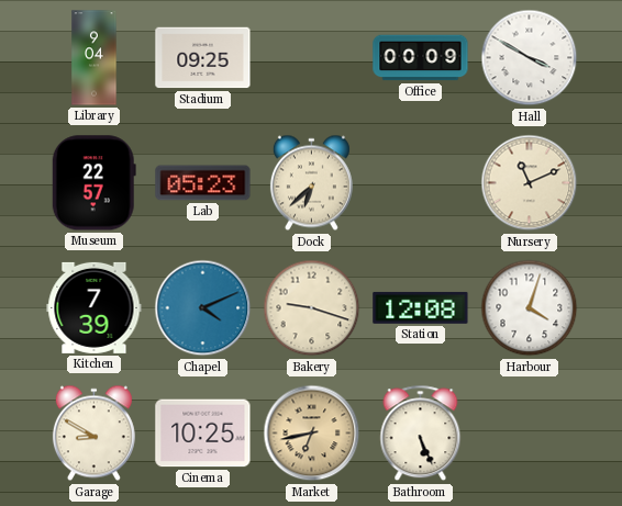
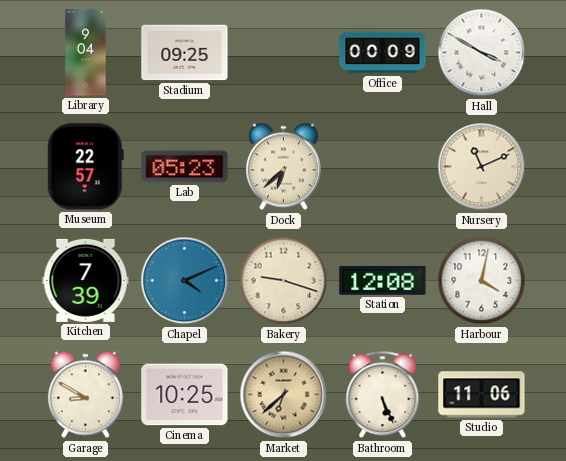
Harbour: 4:03 -> 4:02 (482, 281)
Market: 6:43 -> 6:38 (284, 395)
Studio: none -> 11:06 (482, 395)
